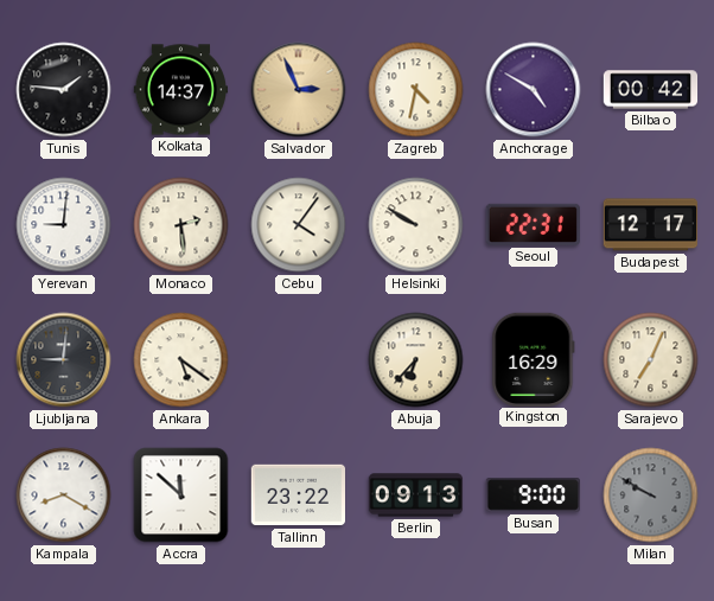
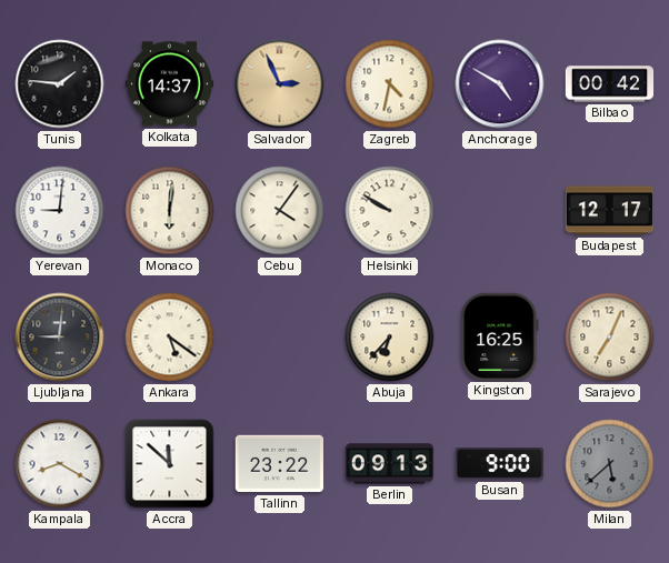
Monaco: 2:29 -> 6:01 (170, 211)
Seoul: 22:31 -> none (533, 224)
Kingston: 16:29 -> 16:25 (500, 336)
Milan: 9:50 -> 5:38 (610, 464)
